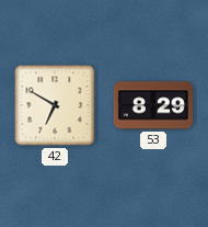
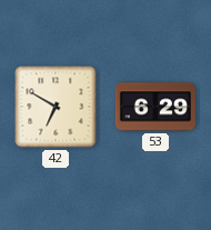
53: 8:29 -> 6:29 (155, 107)
